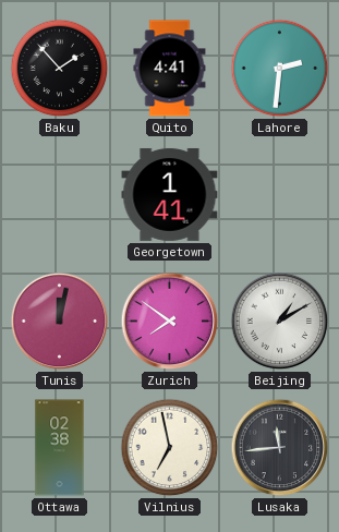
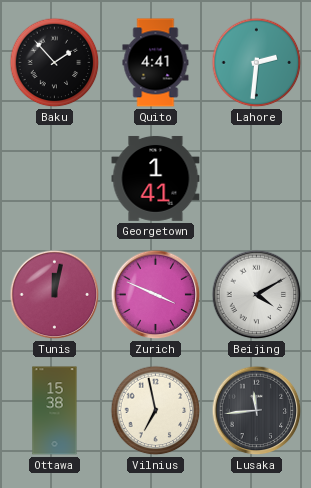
Zurich: 7:51 -> 3:49 (156, 295)
Beijing: 1:10 -> 4:10 (257, 295)
Ottawa: 02:38 -> 15:38 (55, 411)
